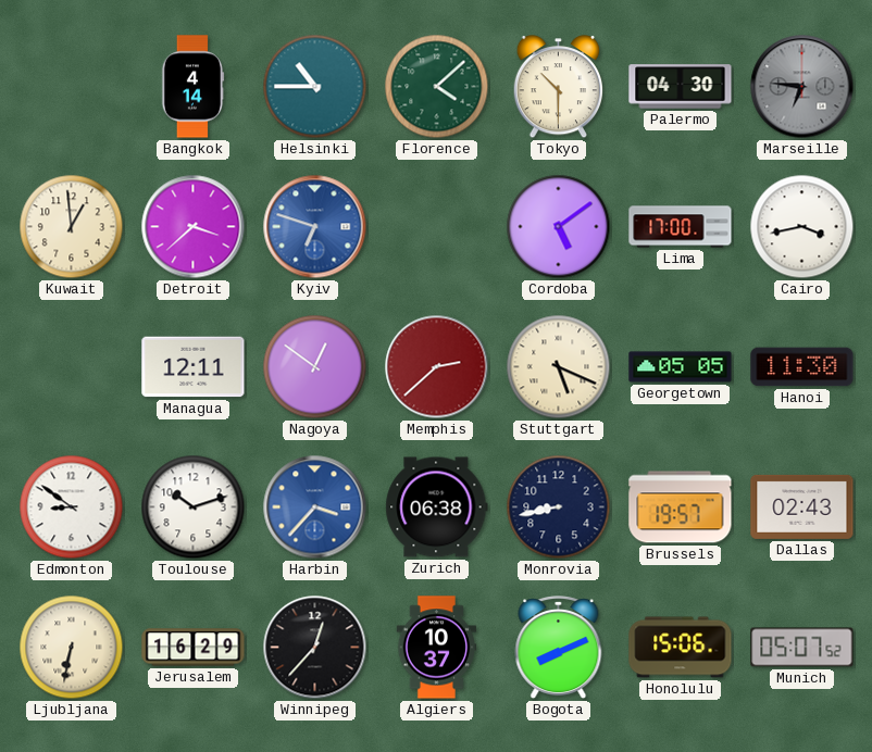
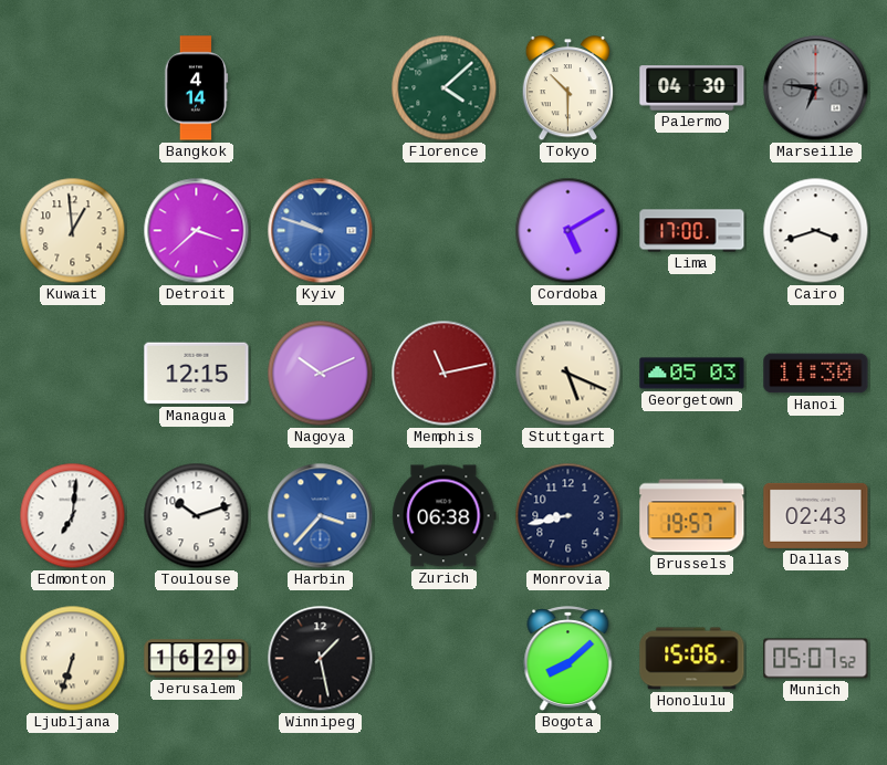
Helsinki: 10:45 -> none (315, 87)
Kyiv: 6:48 -> 9:48 (321, 231)
Cordoba: 5:09 -> 5:10 (568, 231)
Cairo: 3:43 -> 3:42 (816, 231)
Managua: 12:11 -> 12:15 (197, 374)
Nagoya: 12:51 -> 10:11 (321, 374)
Memphis: 2:38 -> 11:13 (445, 374)
Georgetown: 05:05 -> 05:03 (692, 374)
Edmonton: 8:51 -> 7:01 (73, 516)
Ljubljana: 6:32 -> 6:33 (73, 659)
Winnipeg: 12:37 -> 1:28 (321, 659)
Algiers: 10:37 -> none (437, 648)
Bogota: 8:11 -> 8:08 (568, 659)
